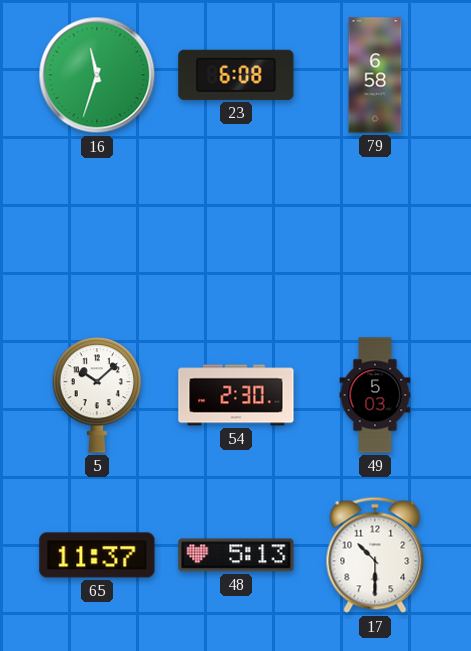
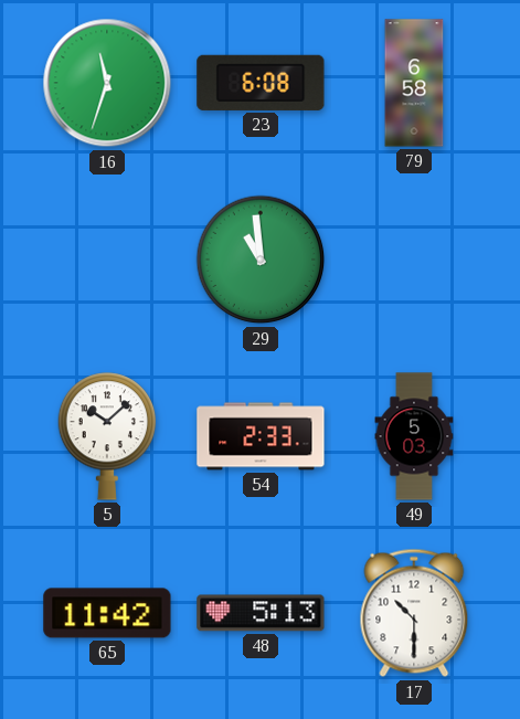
29: none -> 10:59 (261, 260)
54: 2:30 -> 2:33 (261, 436)
65: 11:37 -> 11:42 (107, 613)
